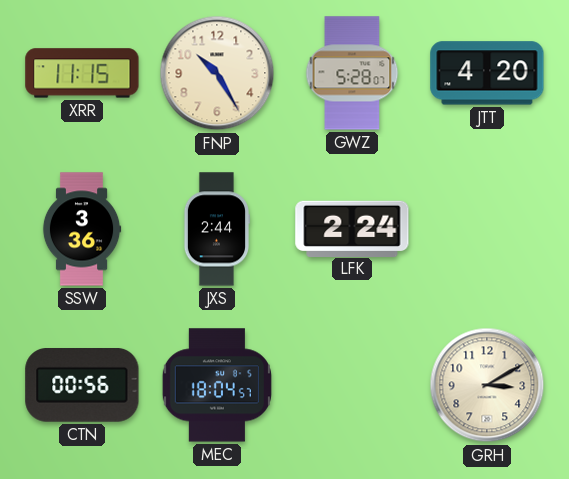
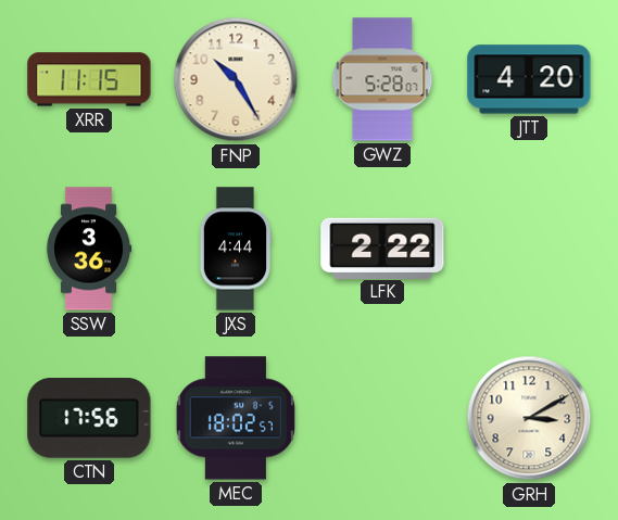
JXS: 2:44 -> 4:44 (236, 249)
LFK: 2:24 -> 2:22 (382, 248)
CTN: 00:56 -> 17:56 (89, 419)
MEC: 18:04 -> 18:02 (236, 418)
